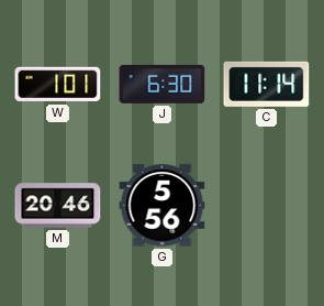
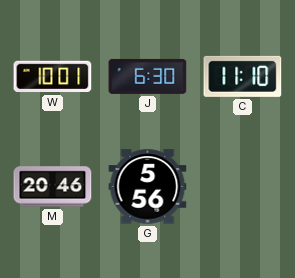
W: 1:01 -> 10:01 (53, 77)
C: 11:14 -> 11:10 (243, 76)
